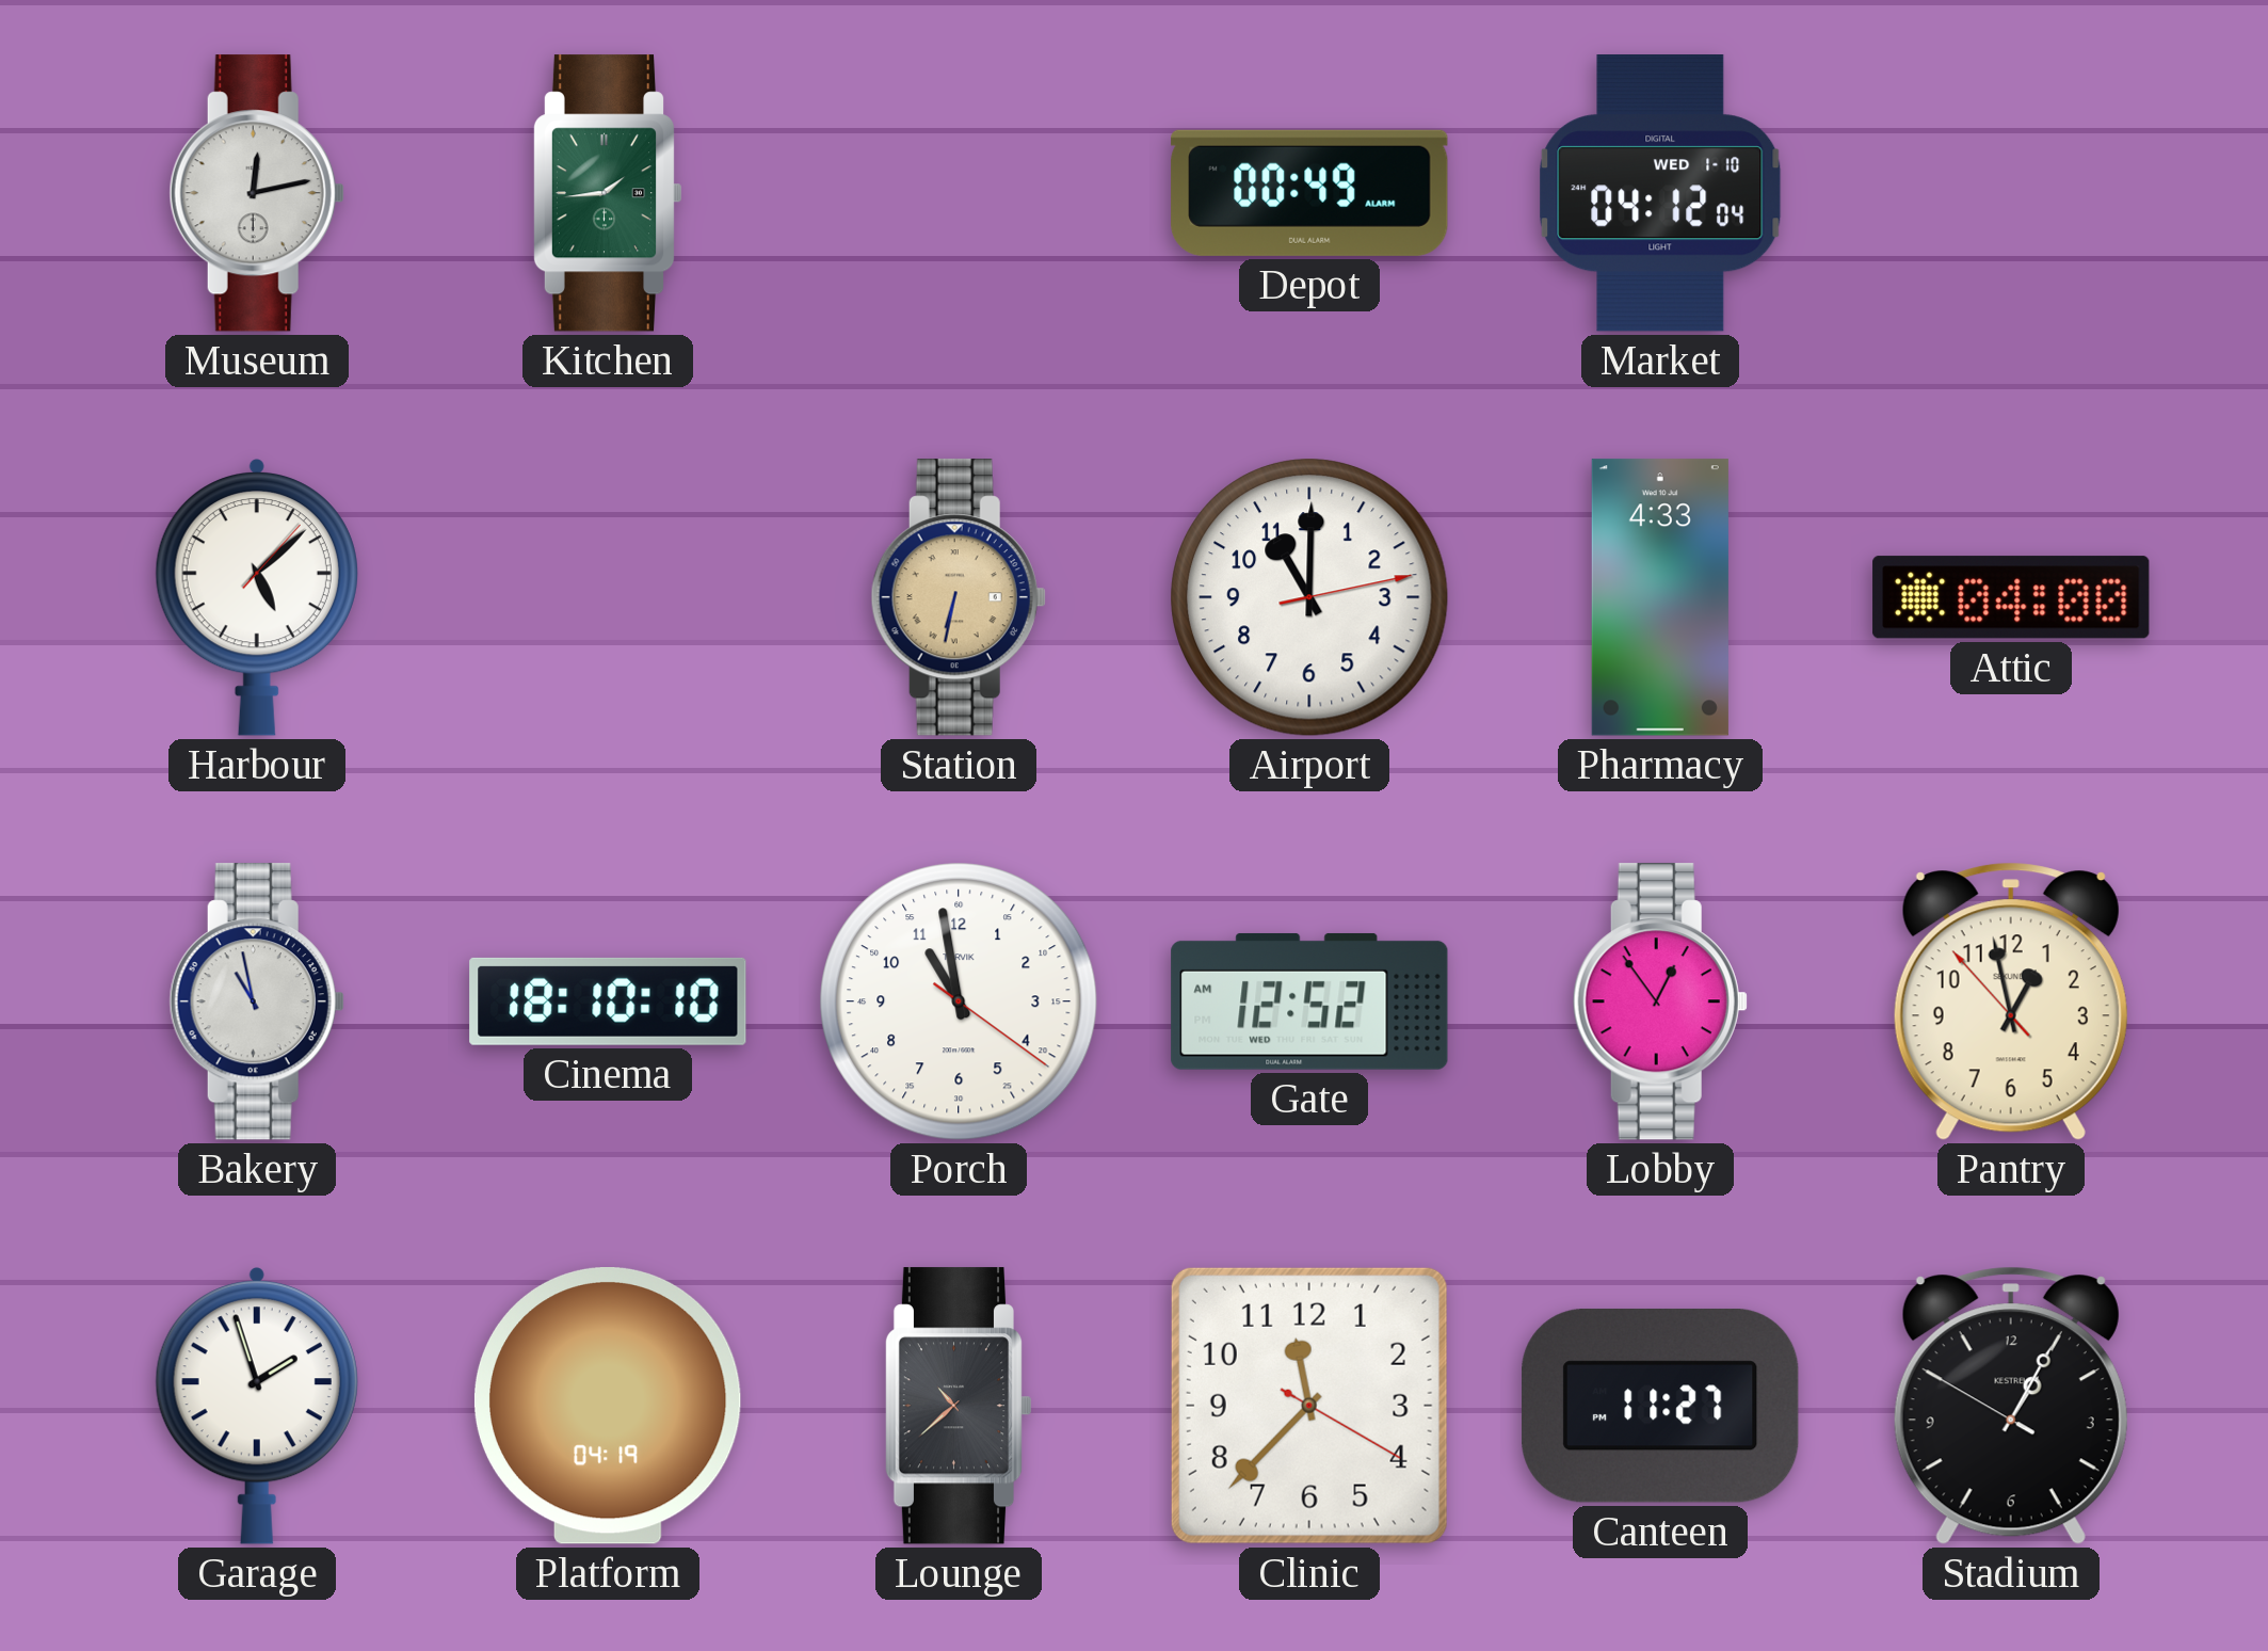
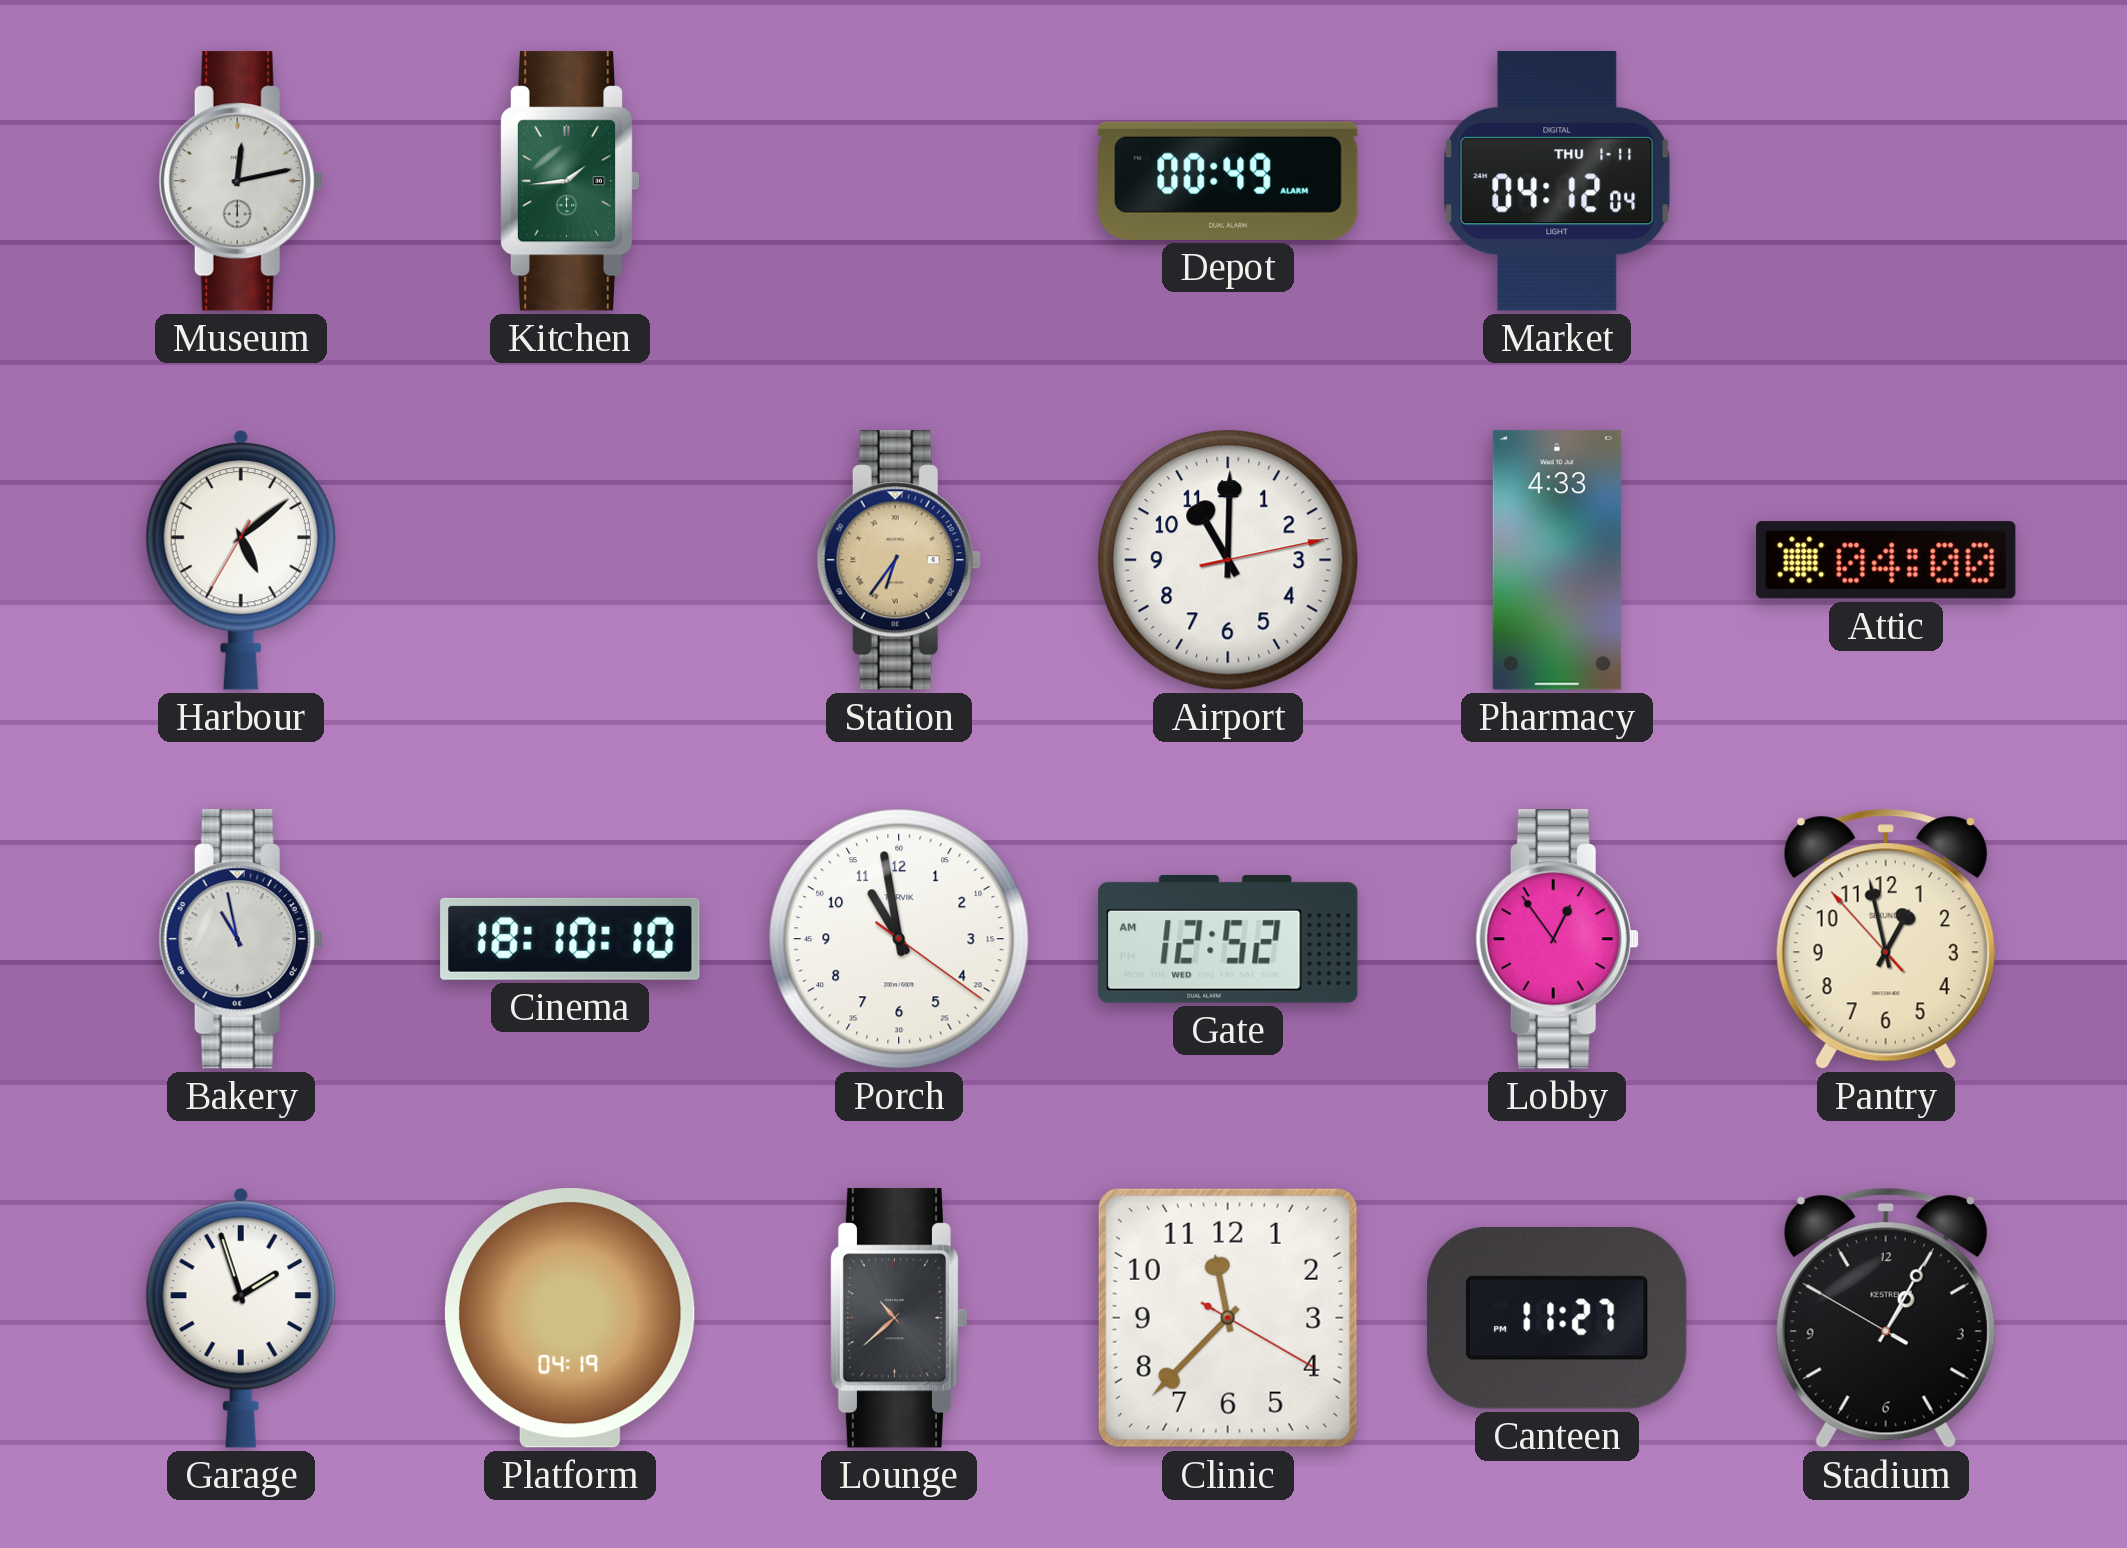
Market date: WED 1-10 -> THU 1-11 (1557, 181)
Harbour: 5:08:07 -> 5:08:35 (241, 560)
Station: 6:32 -> 6:36 (899, 560)
